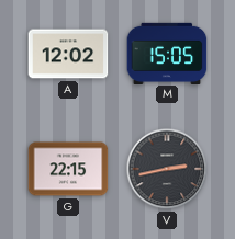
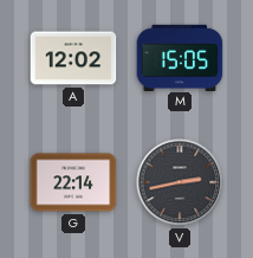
G: 22:15 -> 22:14 (73, 182)
